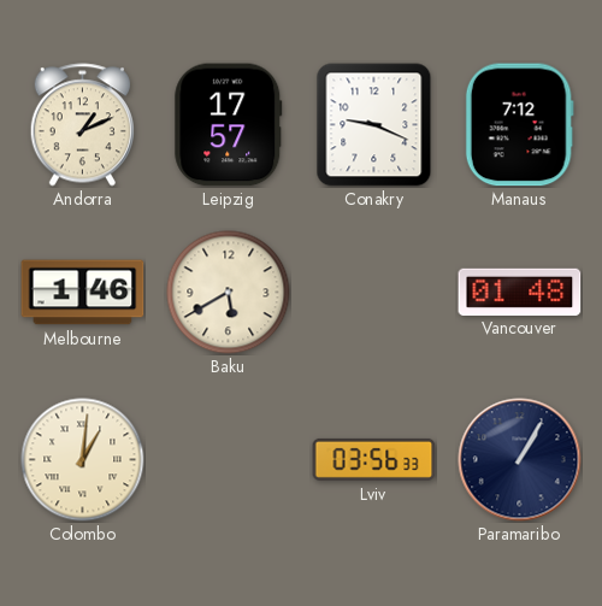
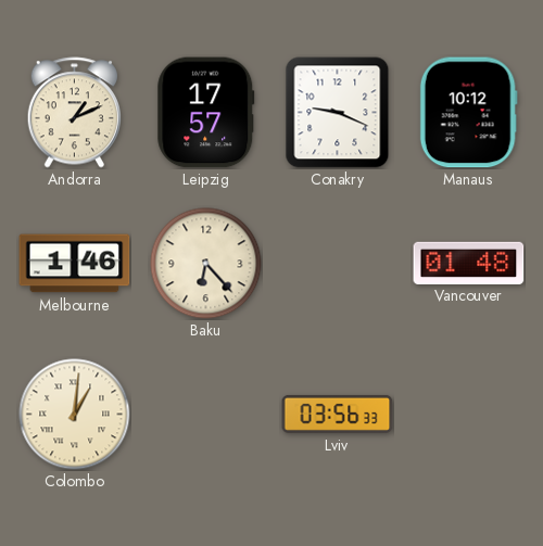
Manaus: 7:12 -> 10:12 (468, 113)
Baku: 5:40 -> 6:23 (206, 264)
Paramaribo: 1:05 -> none (520, 460)
